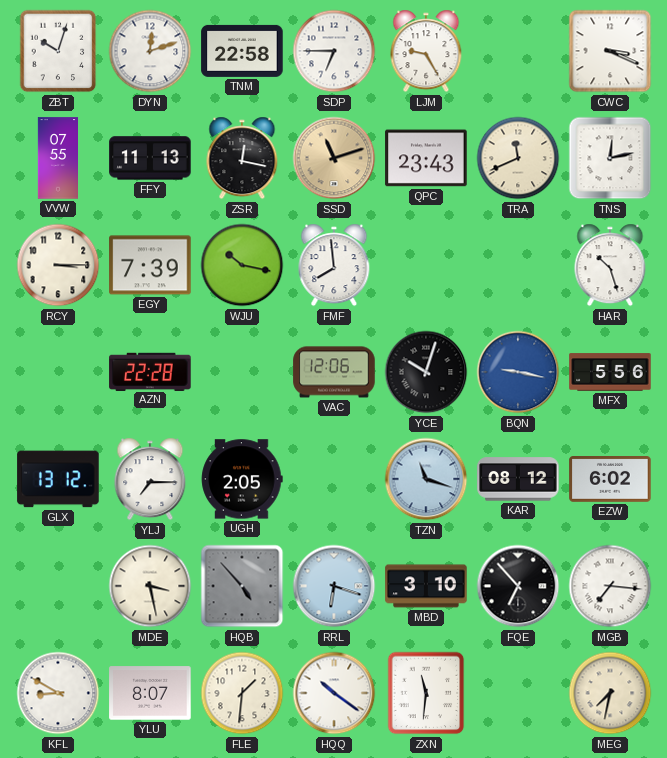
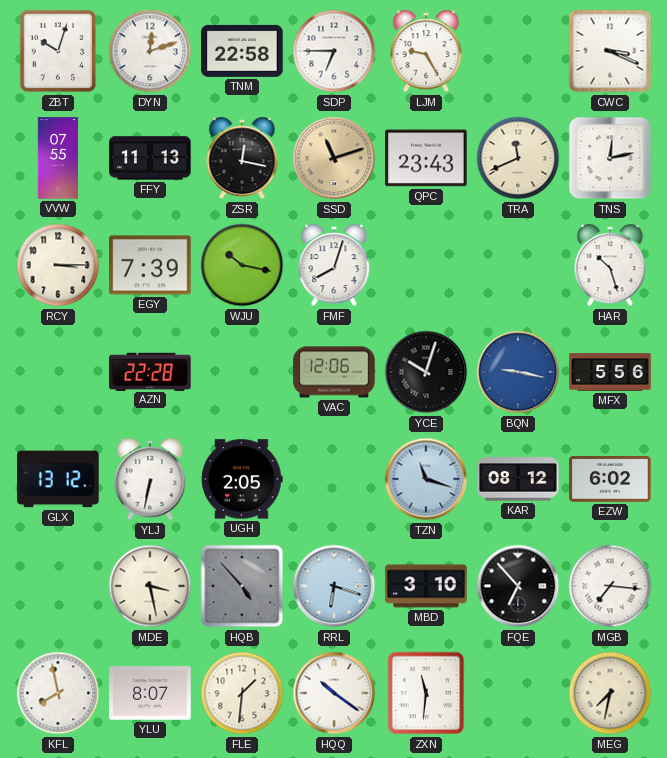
FMF: 7:59 -> 8:03 (334, 265)
YLJ: 7:15 -> 6:32 (150, 479)
KFL: 8:50 -> 7:58 (58, 693)
